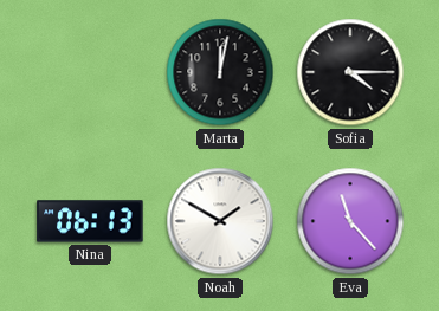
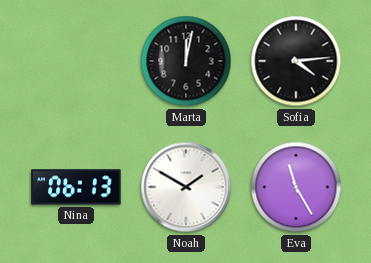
Sofia: 4:15 -> 4:14 (296, 61)
Eva: 11:23 -> 11:25 (296, 187)
